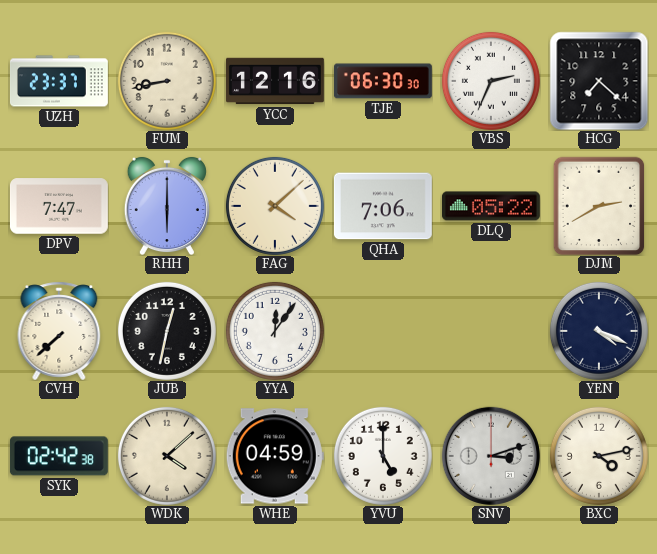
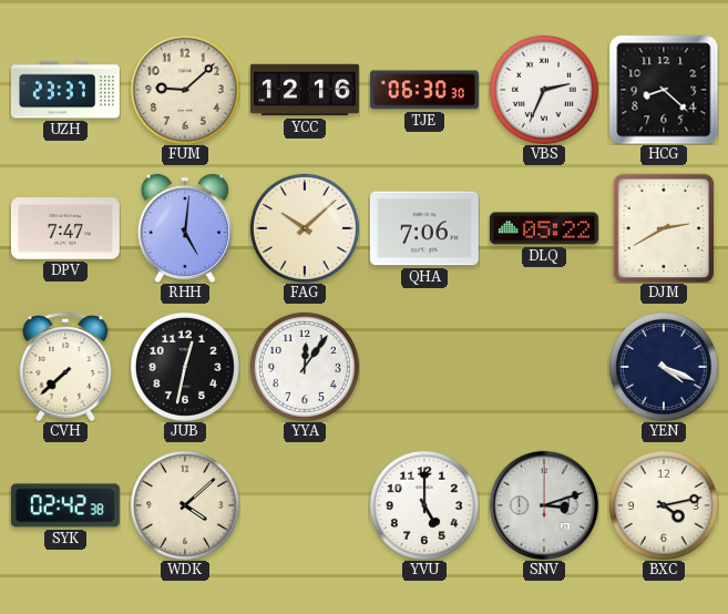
FUM: 8:43 -> 9:08 (185, 90)
HCG: 7:22 -> 8:22 (664, 90)
RHH: 6:00 -> 5:01 (185, 228)
FAG: 4:08 -> 10:08 (305, 228)
WHE: 04:59 -> none (275, 456)
